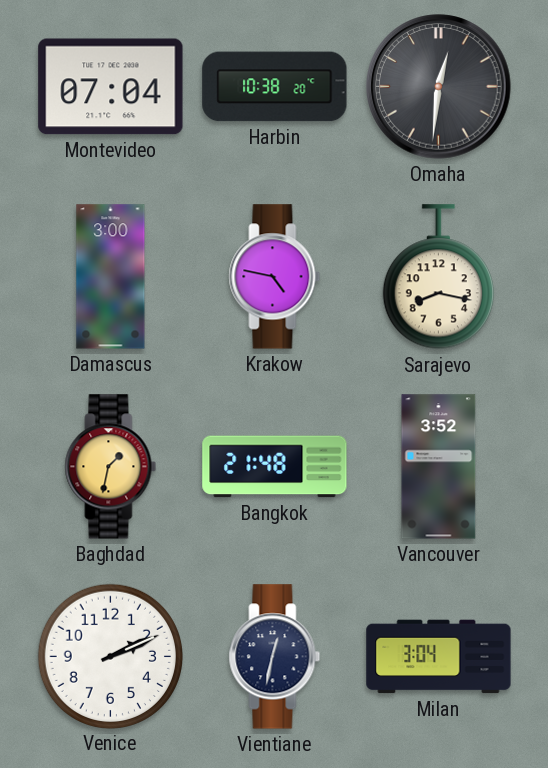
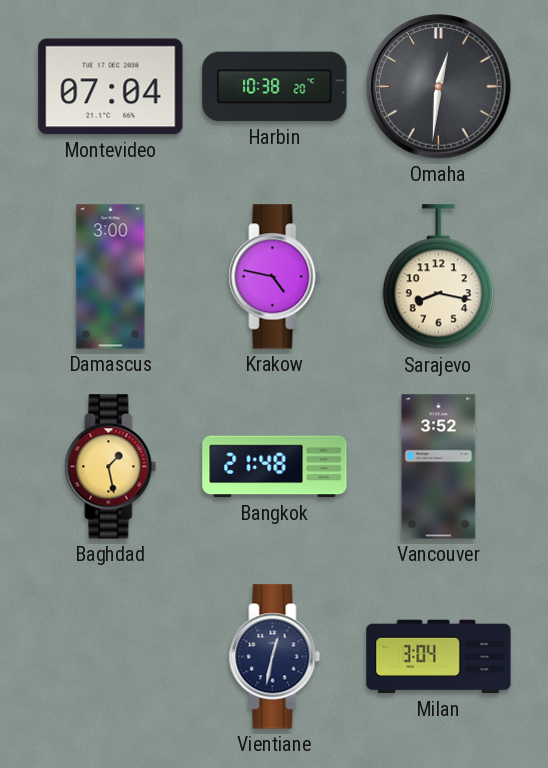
Baghdad: 1:32 -> 1:28 (111, 467)
Venice: 2:11 -> none (110, 656)
